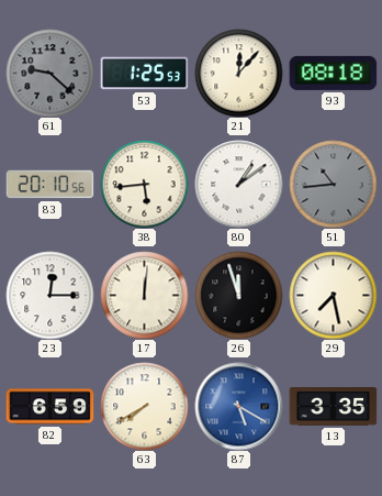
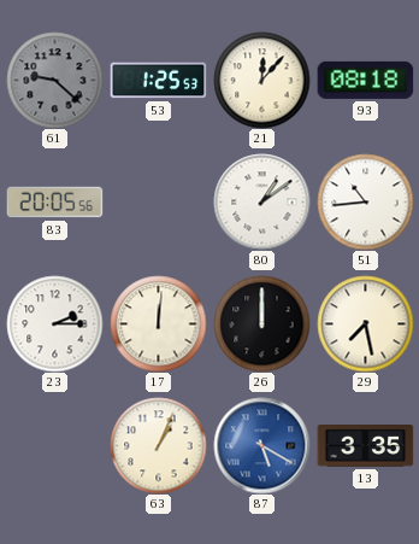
83: 20:10 -> 20:05 (54, 203)
38: 5:44 -> none (144, 184)
51 dial: grey -> white (365, 201)
23: 12:15 -> 2:15 (54, 323)
26: 11:57 -> 12:00 (261, 323)
82: 6:59 -> none (49, 407)
63: 7:40 -> 1:04 (158, 445)
